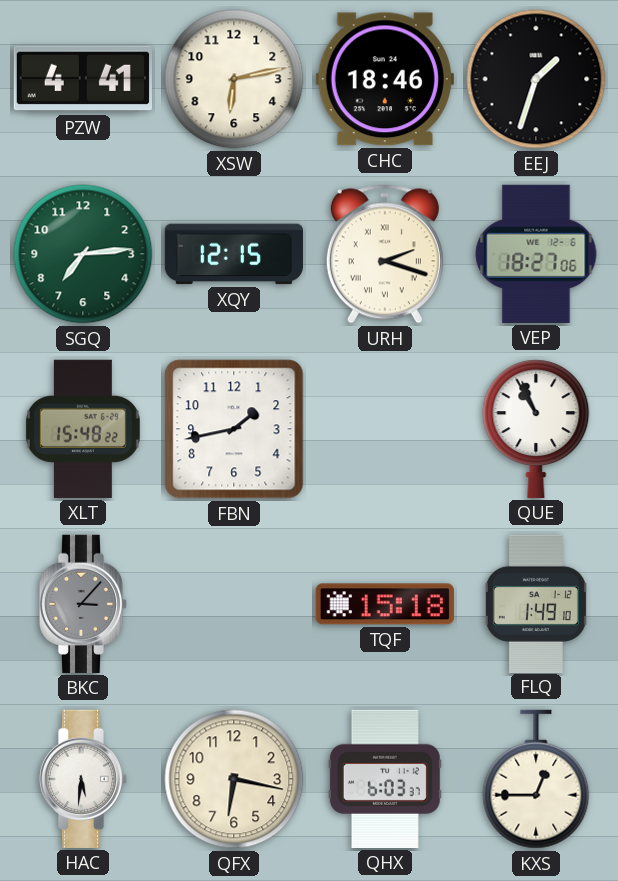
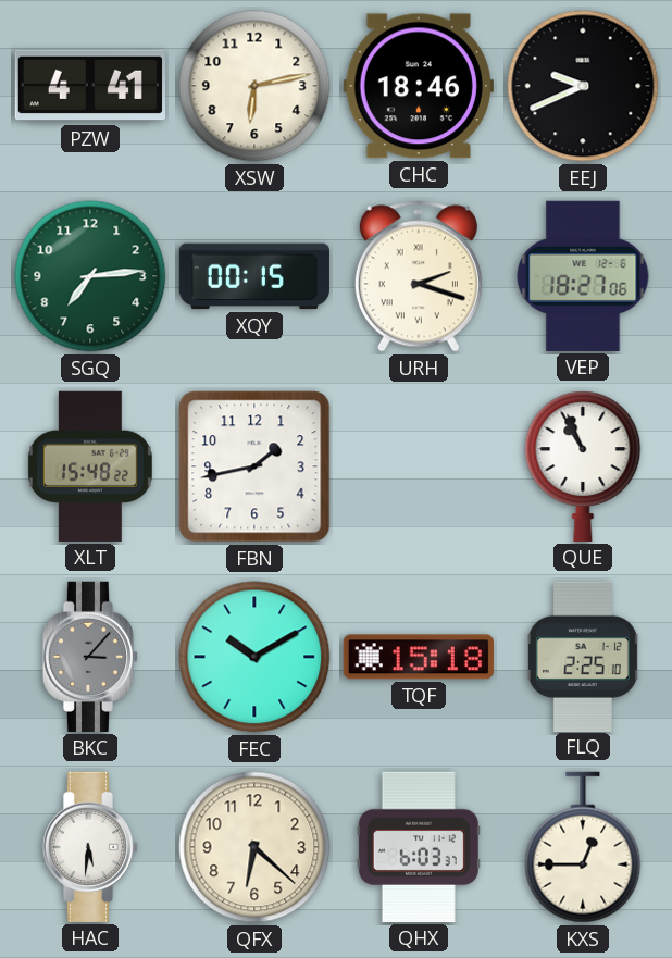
EEJ: 1:33 -> 9:41 (583, 86)
XQY: 12:15 -> 00:15 (254, 276)
FEC: none -> 10:10 (254, 657)
FLQ: 1:49 -> 2:25 (583, 656)
QFX: 6:17 -> 6:22 (254, 847)
